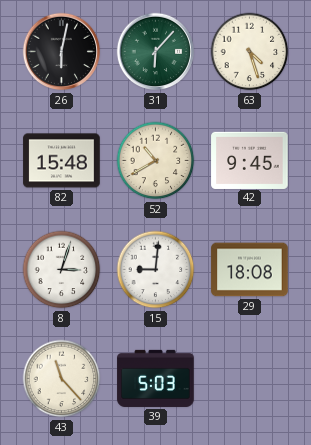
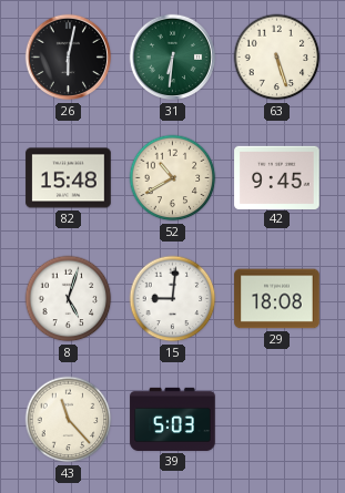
31: 6:07 -> 6:31 (173, 58)
63: 4:27 -> 5:27 (277, 58)
8: 3:03 -> 5:03 (69, 299)
